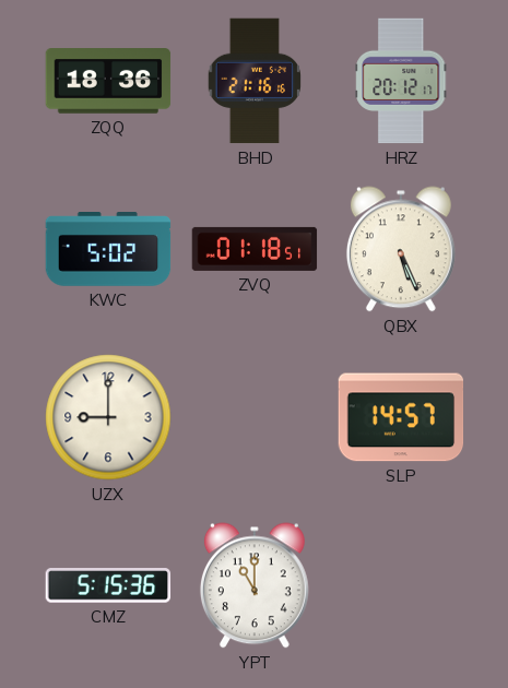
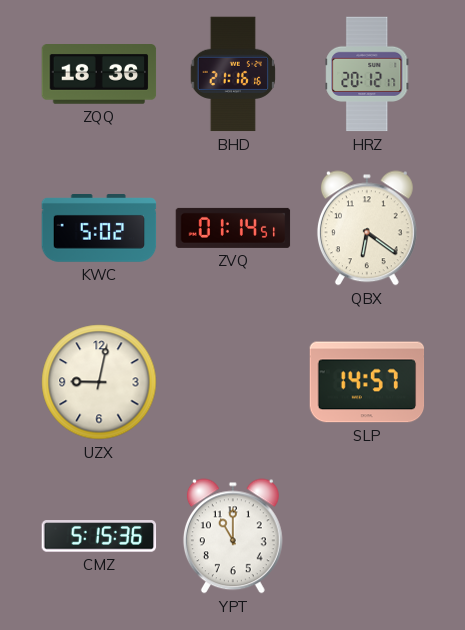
ZVQ: 01:18 -> 01:14 (233, 228)
QBX: 5:26 -> 6:21 (367, 228)
UZX: 9:00 -> 9:02 (99, 382)
